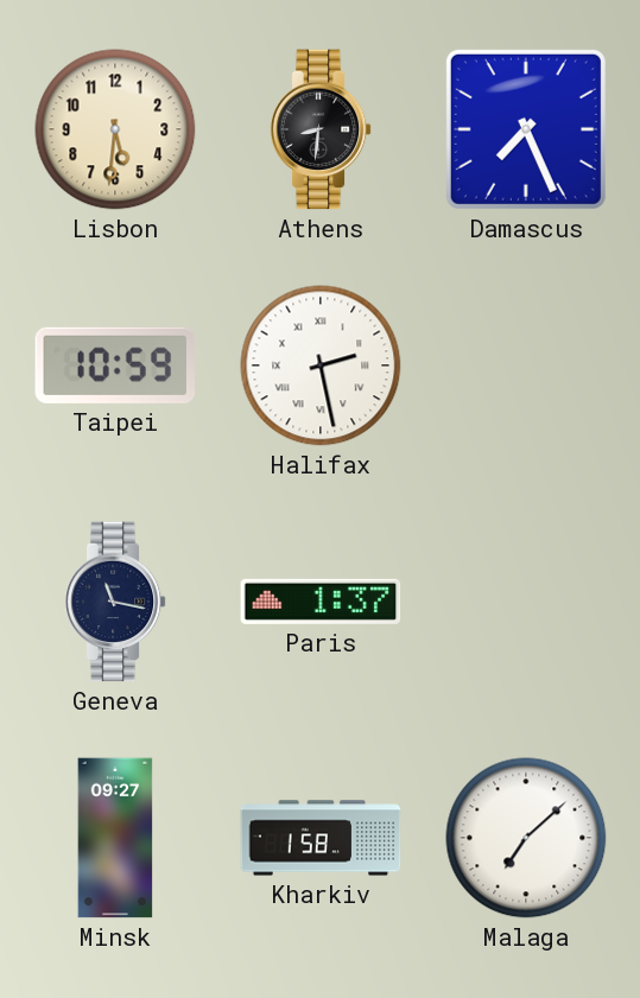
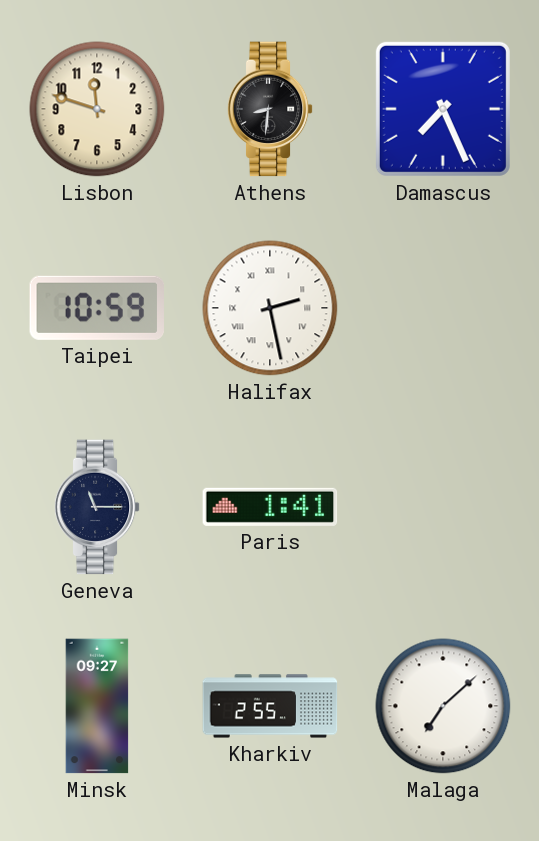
Lisbon: 5:31 -> 11:48 (97, 109)
Geneva: 11:17 -> 11:15 (97, 507)
Paris: 1:37 -> 1:41 (270, 507)
Kharkiv: 1:58 -> 2:55 (270, 706)
